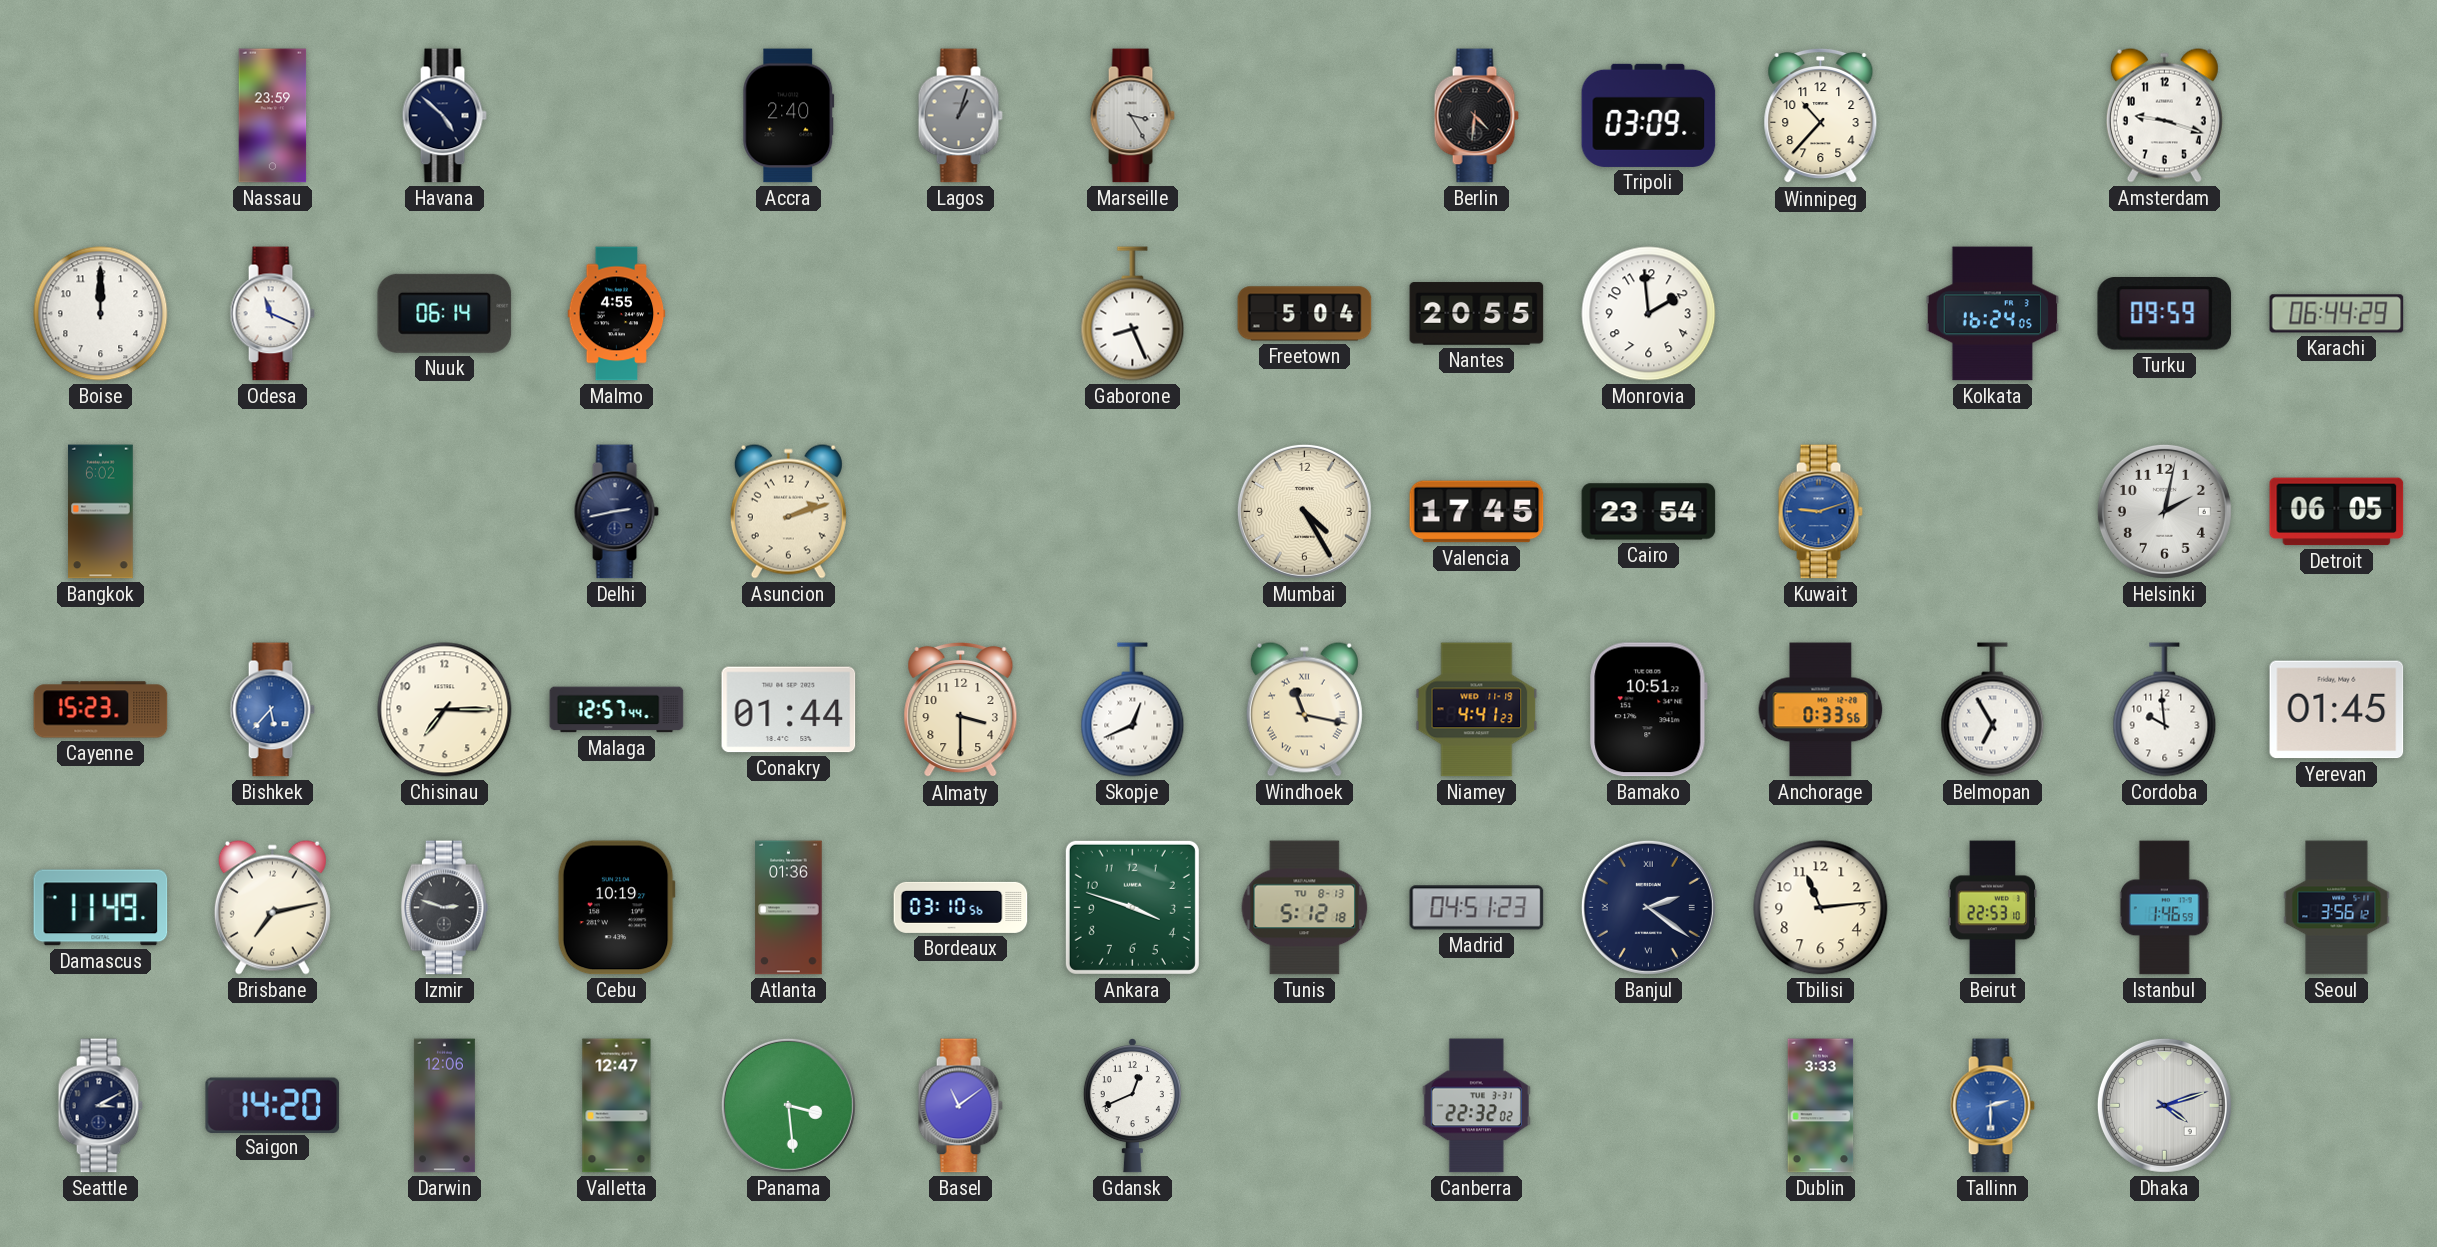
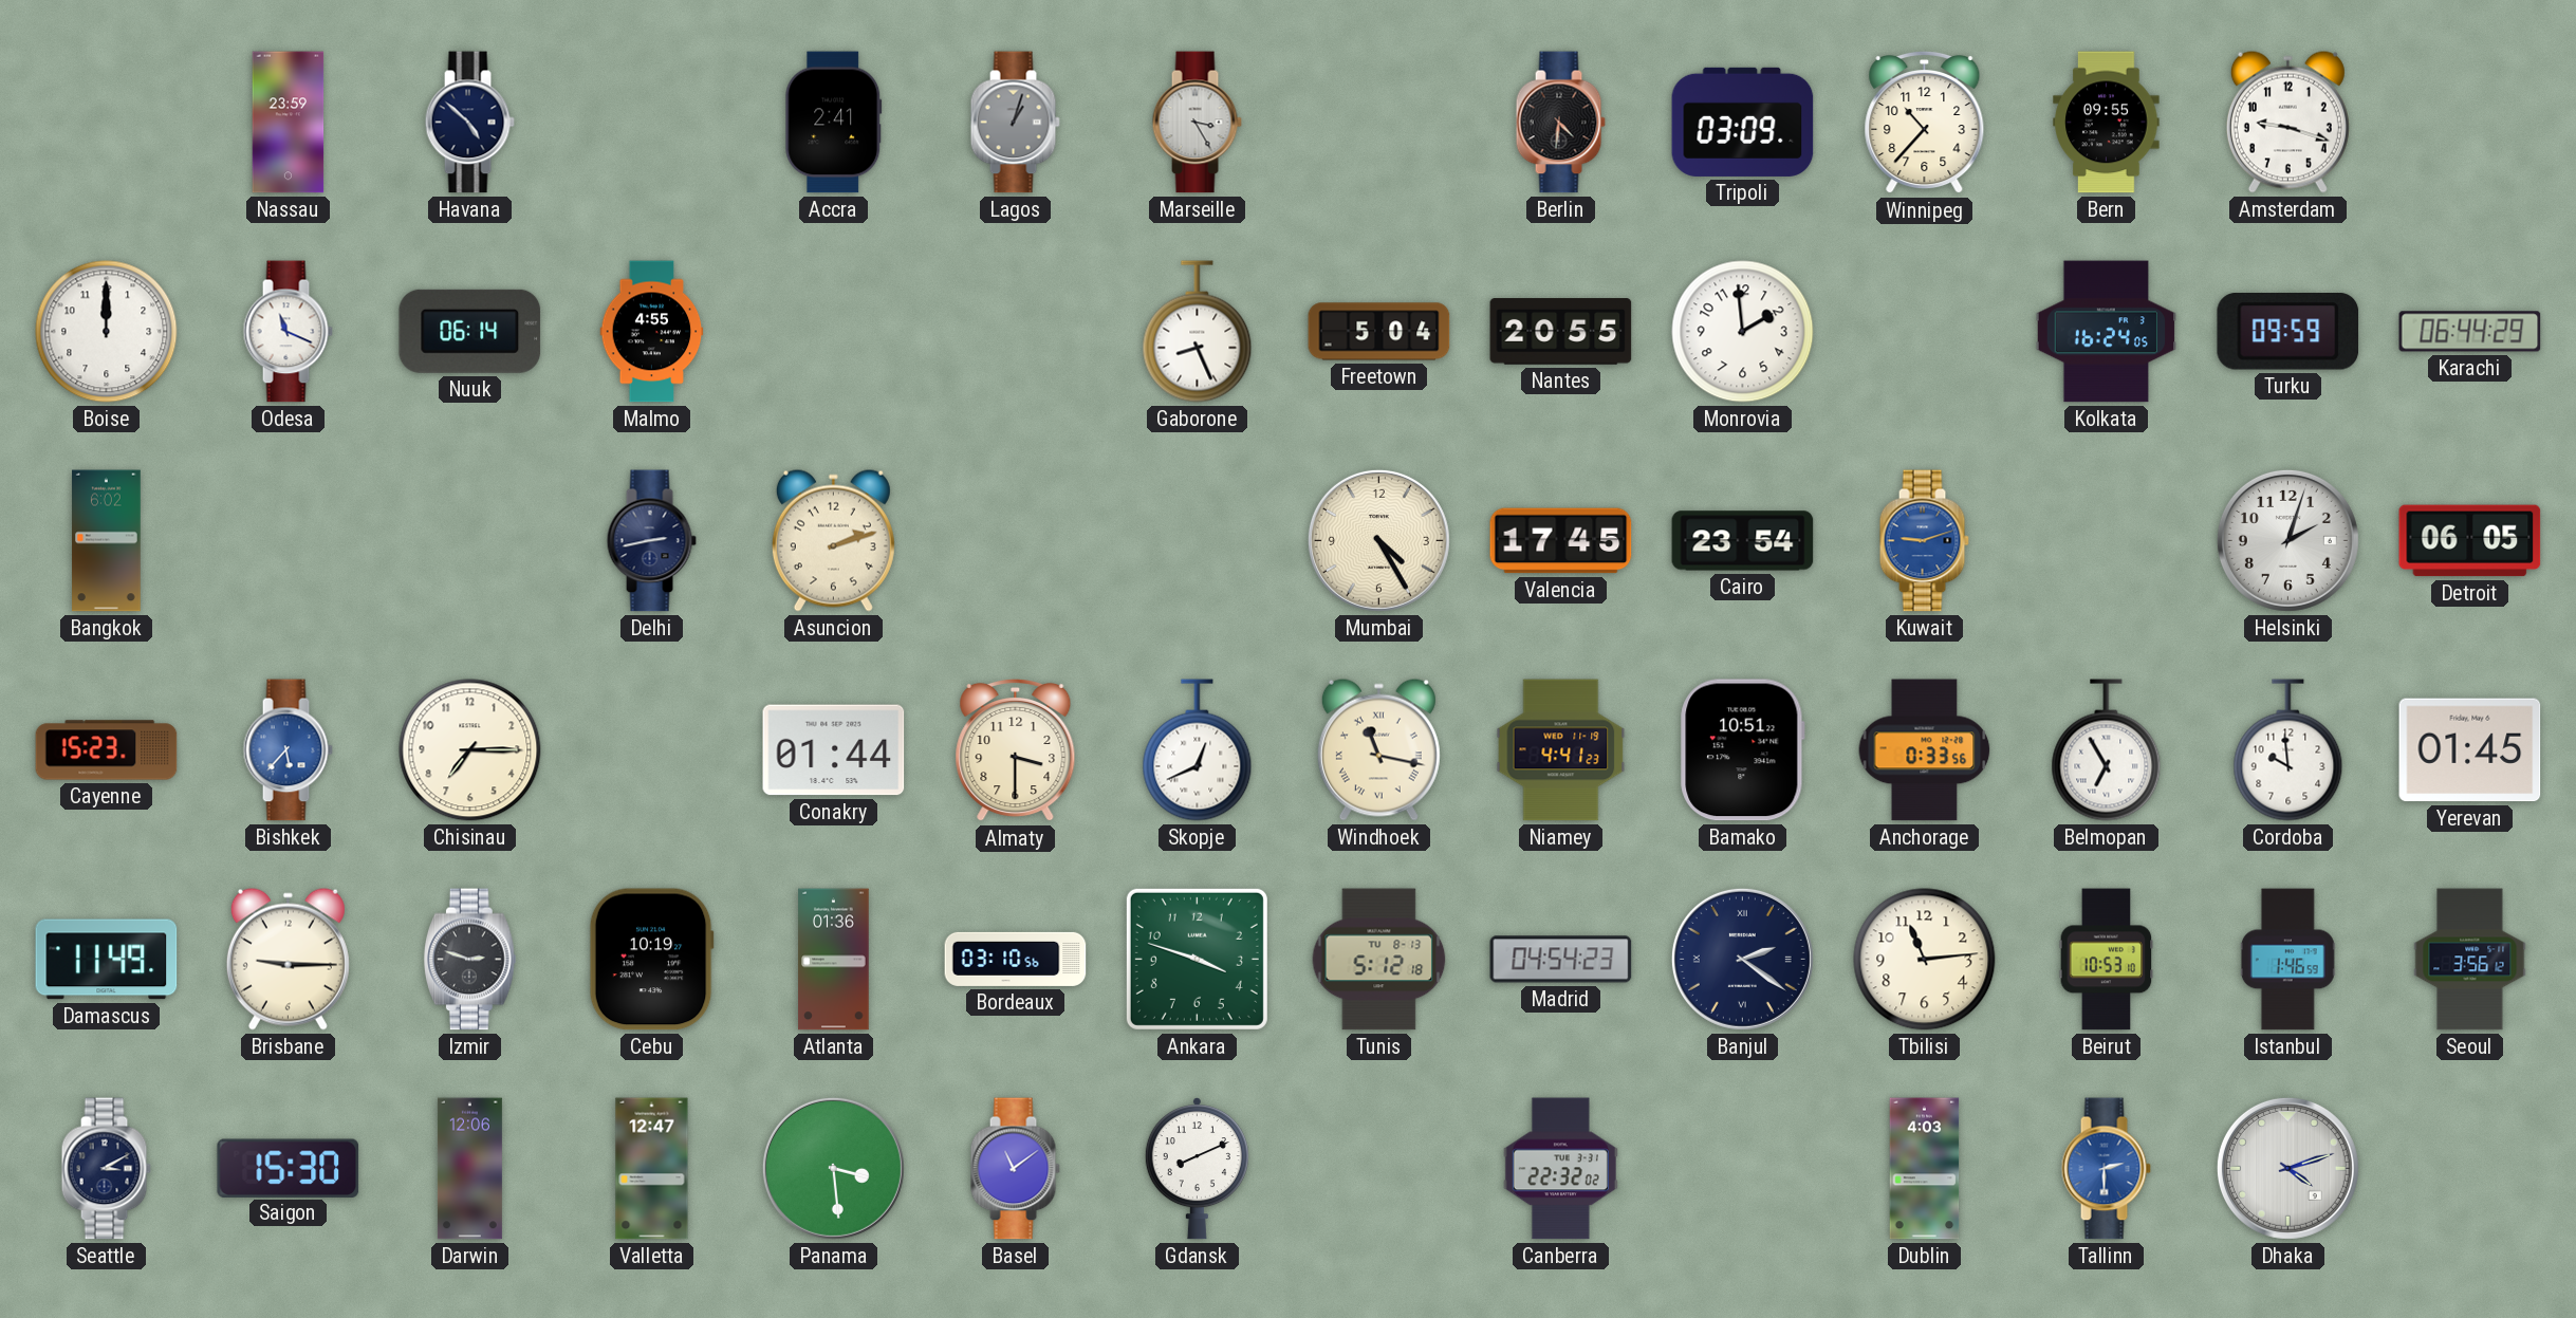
Accra: 2:40 -> 2:41 (834, 123)
Bern: none -> 09:55 (2107, 123)
Helsinki: 2:02 -> 2:03 (2287, 540)
Malaga: 12:57 -> none (617, 710)
Brisbane: 7:13 -> 9:15 (288, 959)
Madrid: 04:51 -> 04:54 (1561, 960)
Beirut: 22:53 -> 10:53 (2107, 960)
Saigon: 14:20 -> 15:30 (289, 1168)
Gdansk: 12:41 -> 8:11 (1197, 1169)
Dublin: 3:33 -> 4:03 (1925, 1169)
